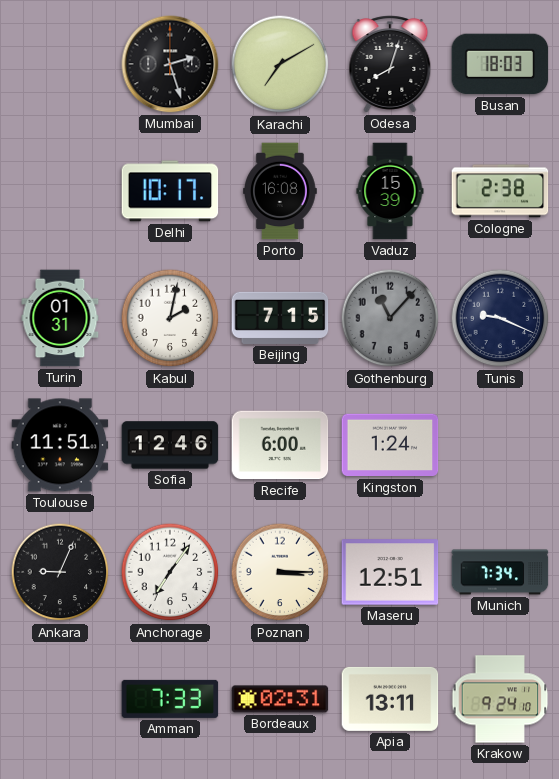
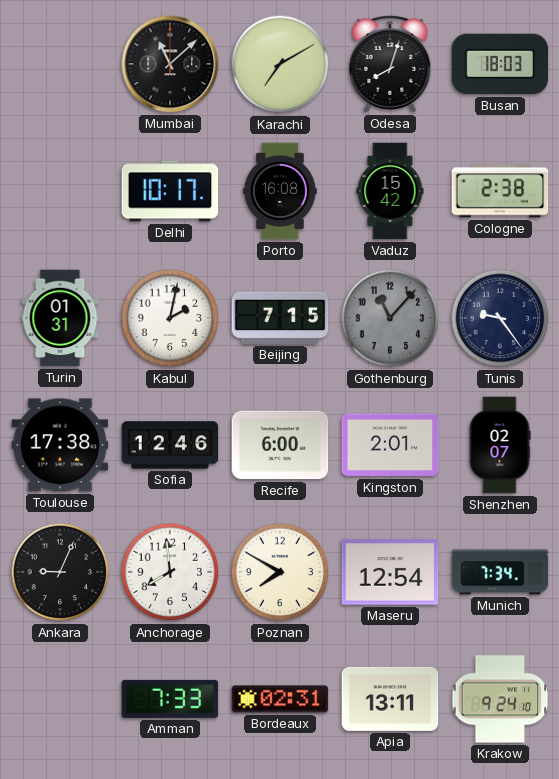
Mumbai: 2:27 -> 11:08 (170, 64)
Vaduz: 15:39 -> 15:42 (390, 191)
Tunis: 9:19 -> 9:24 (500, 318)
Toulouse: 11:51 -> 17:38 (60, 445)
Kingston: 1:24 -> 2:01 (390, 445)
Shenzhen: none -> 02:07 (500, 445)
Anchorage: 7:06 -> 7:59 (170, 572)
Poznan: 3:15 -> 7:50 (280, 572)
Maseru: 12:51 -> 12:54 (390, 572)
